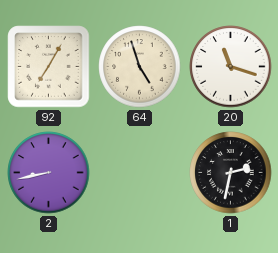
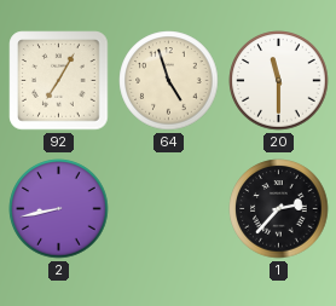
20: 11:18 -> 11:30 (279, 81)
1: 2:32 -> 2:37 (279, 209)
